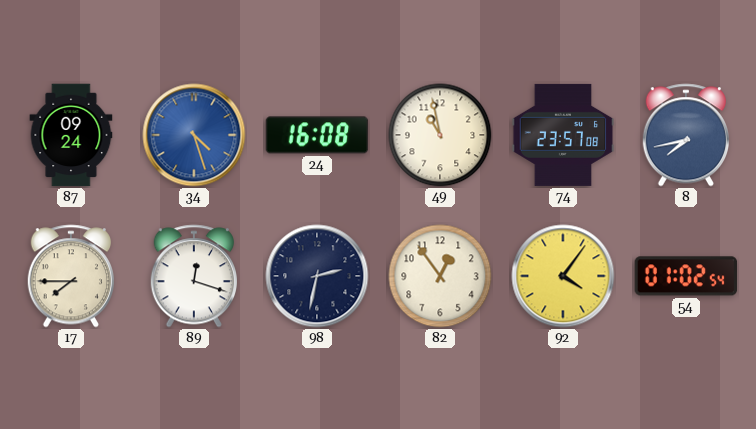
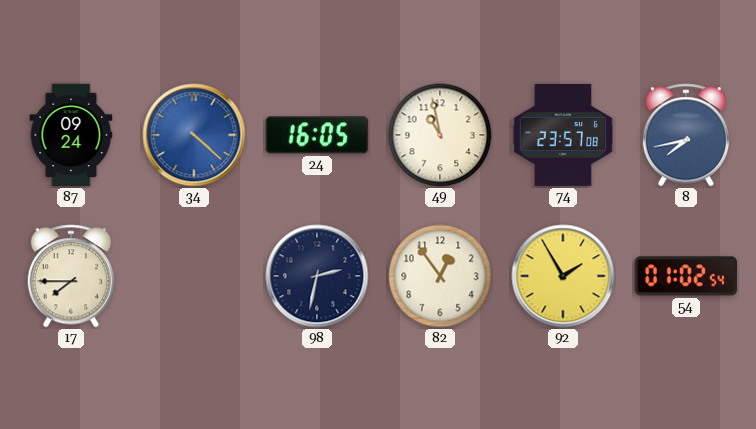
34: 4:27 -> 4:22 (194, 135)
24: 16:08 -> 16:05 (317, 135)
89: 12:18 -> none (193, 276)
92: 4:06 -> 1:55 (563, 276)
